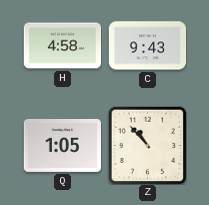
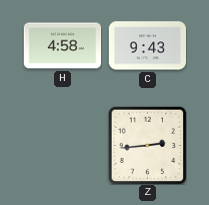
Q: 1:05 -> none (62, 145)
Z: 10:53 -> 2:44 (147, 145)
